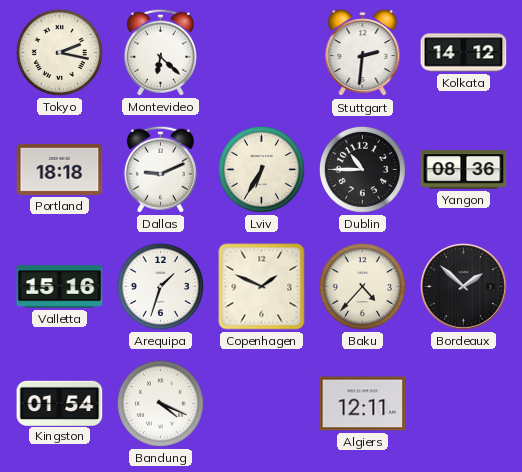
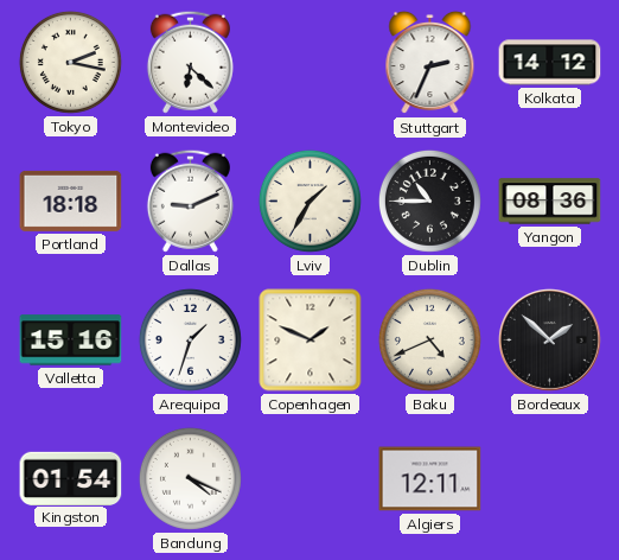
Stuttgart: 2:31 -> 2:34 (430, 63)
Lviv: 6:35 -> 1:35 (309, 201)
Baku: 4:37 -> 4:41 (429, 339)
